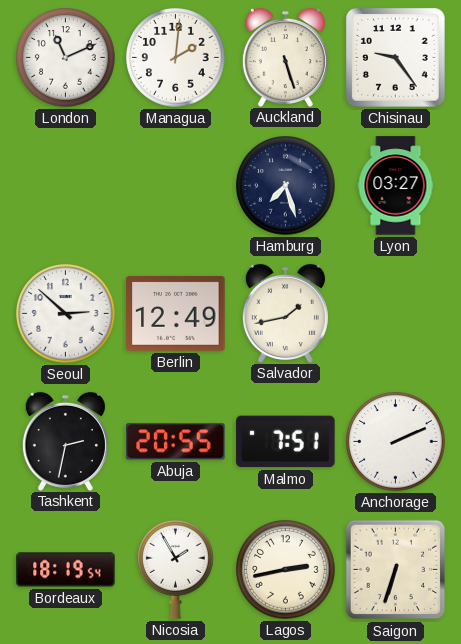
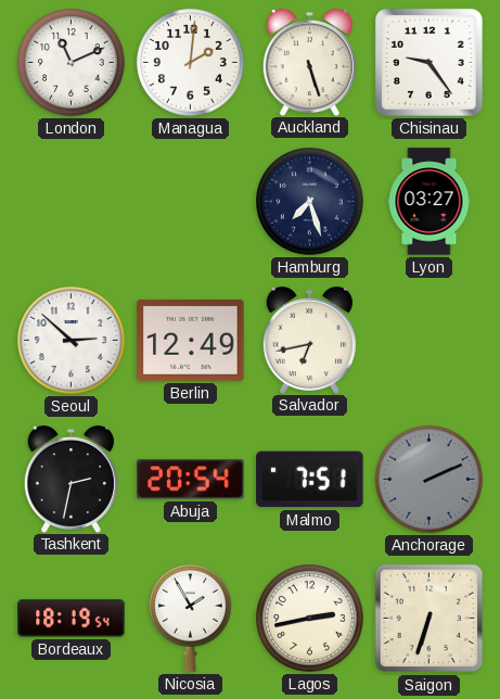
Salvador: 1:43 -> 6:43 (309, 340)
Abuja: 20:55 -> 20:54 (191, 480)
Anchorage dial: white -> grey (430, 480)
